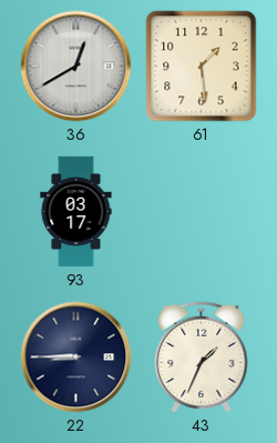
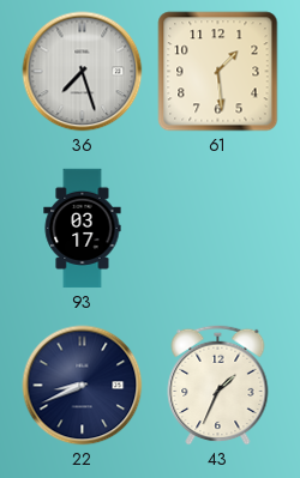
36: 12:40 -> 7:27 (83, 72)
22: 8:45 -> 8:41 (83, 386)
